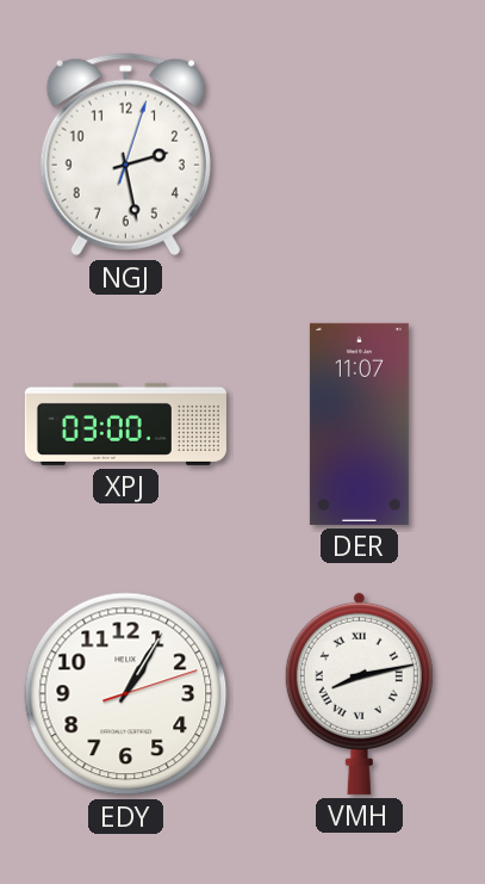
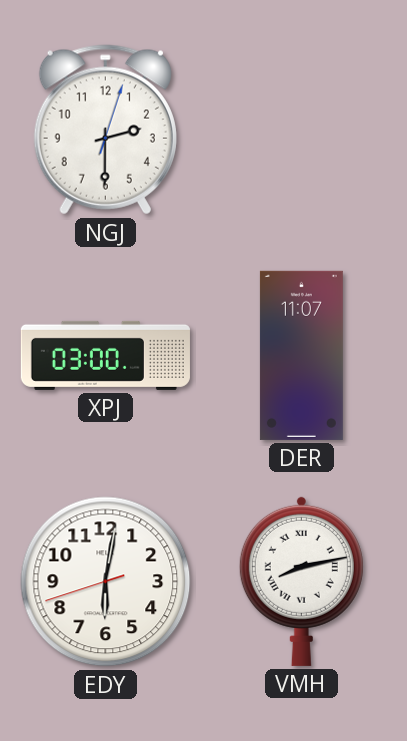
NGJ: 2:28 -> 2:30 (105, 130)
EDY: 1:05 -> 6:01 (106, 582)
